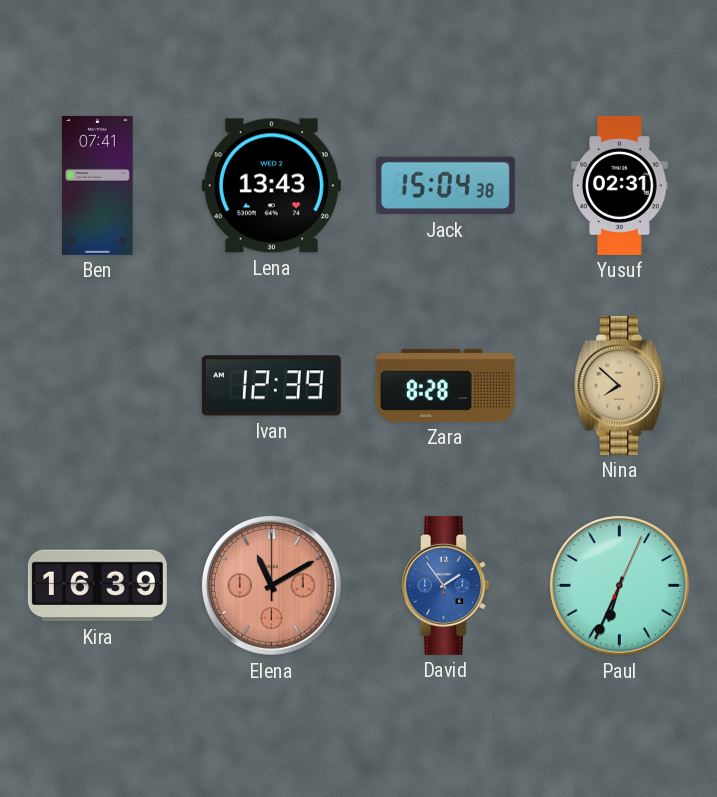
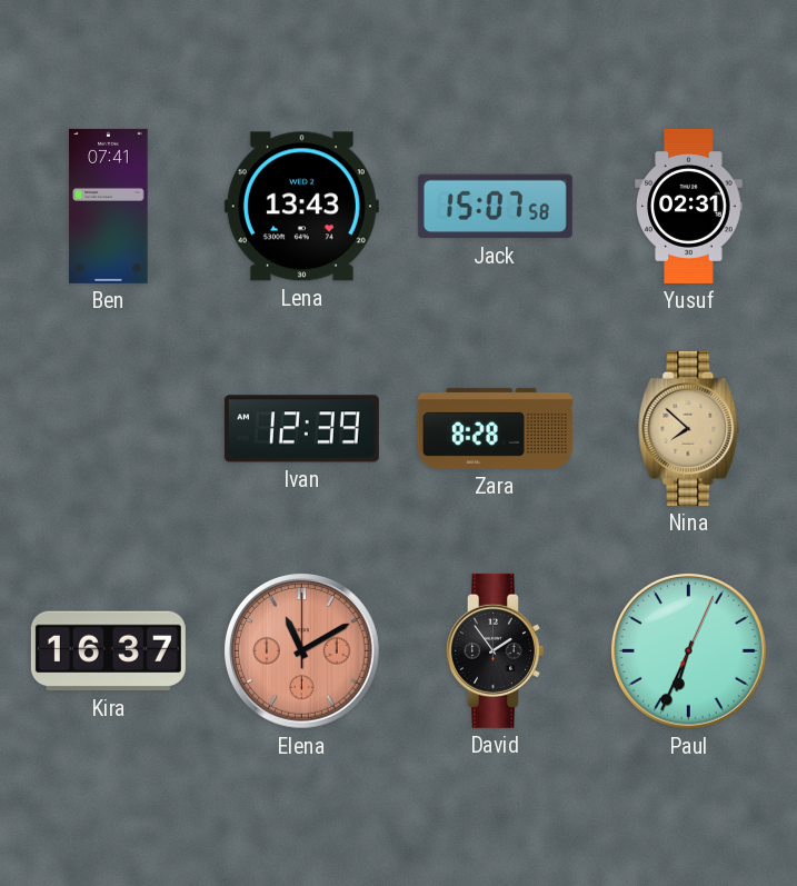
Jack: 15:04 -> 15:07 (495, 207)
Kira: 16:39 -> 16:37 (108, 651)
David dial: blue -> black (496, 650)
